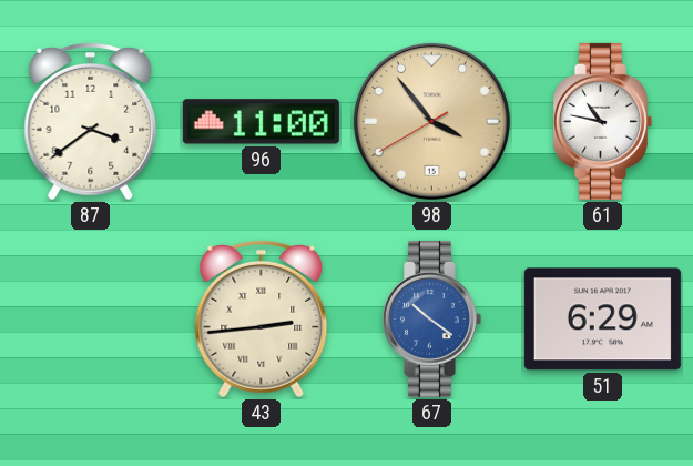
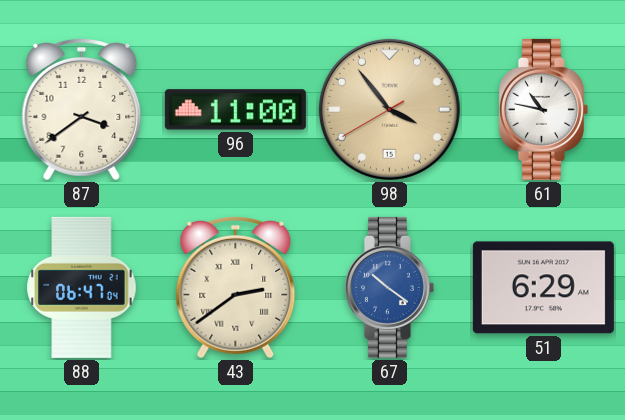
88: none -> 06:47 (82, 287)
43: 2:44 -> 2:39 (236, 288)
